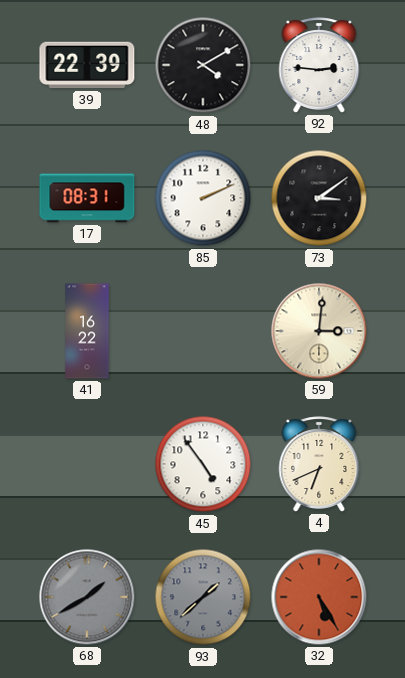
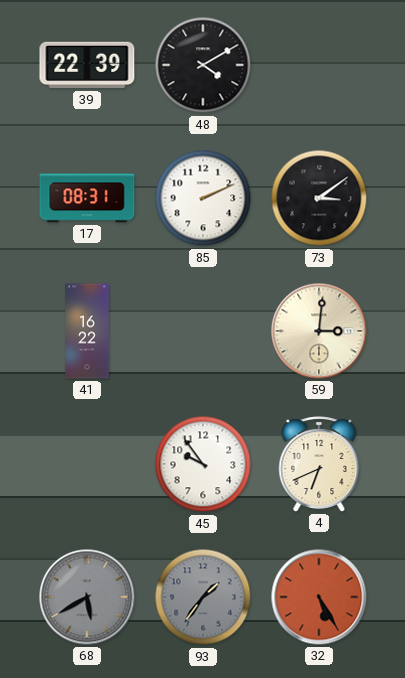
92: 2:46 -> none (319, 65)
45: 4:54 -> 9:54 (203, 464)
68: 1:40 -> 5:40 (87, 597)
93: 1:38 -> 1:36 (203, 597)
